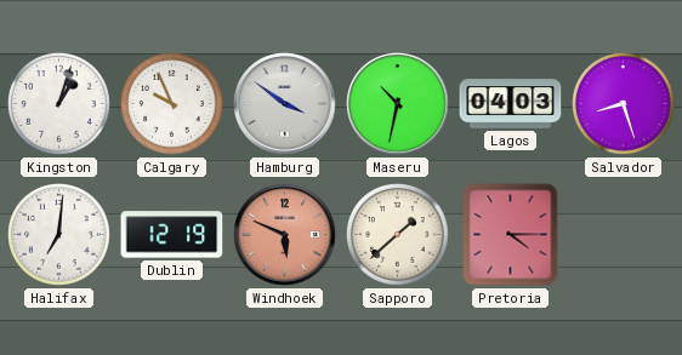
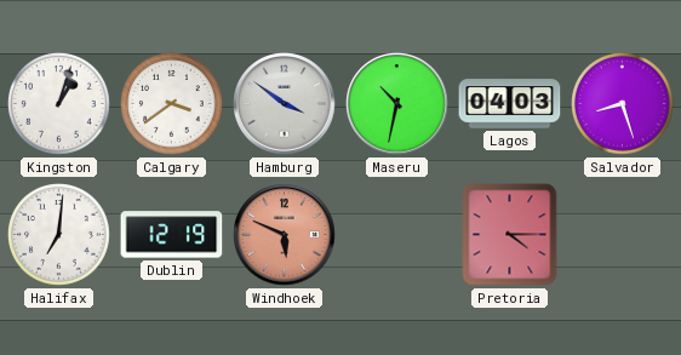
Calgary: 9:56 -> 3:39 (172, 104)
Sapporo: 1:38 -> none (398, 235)
